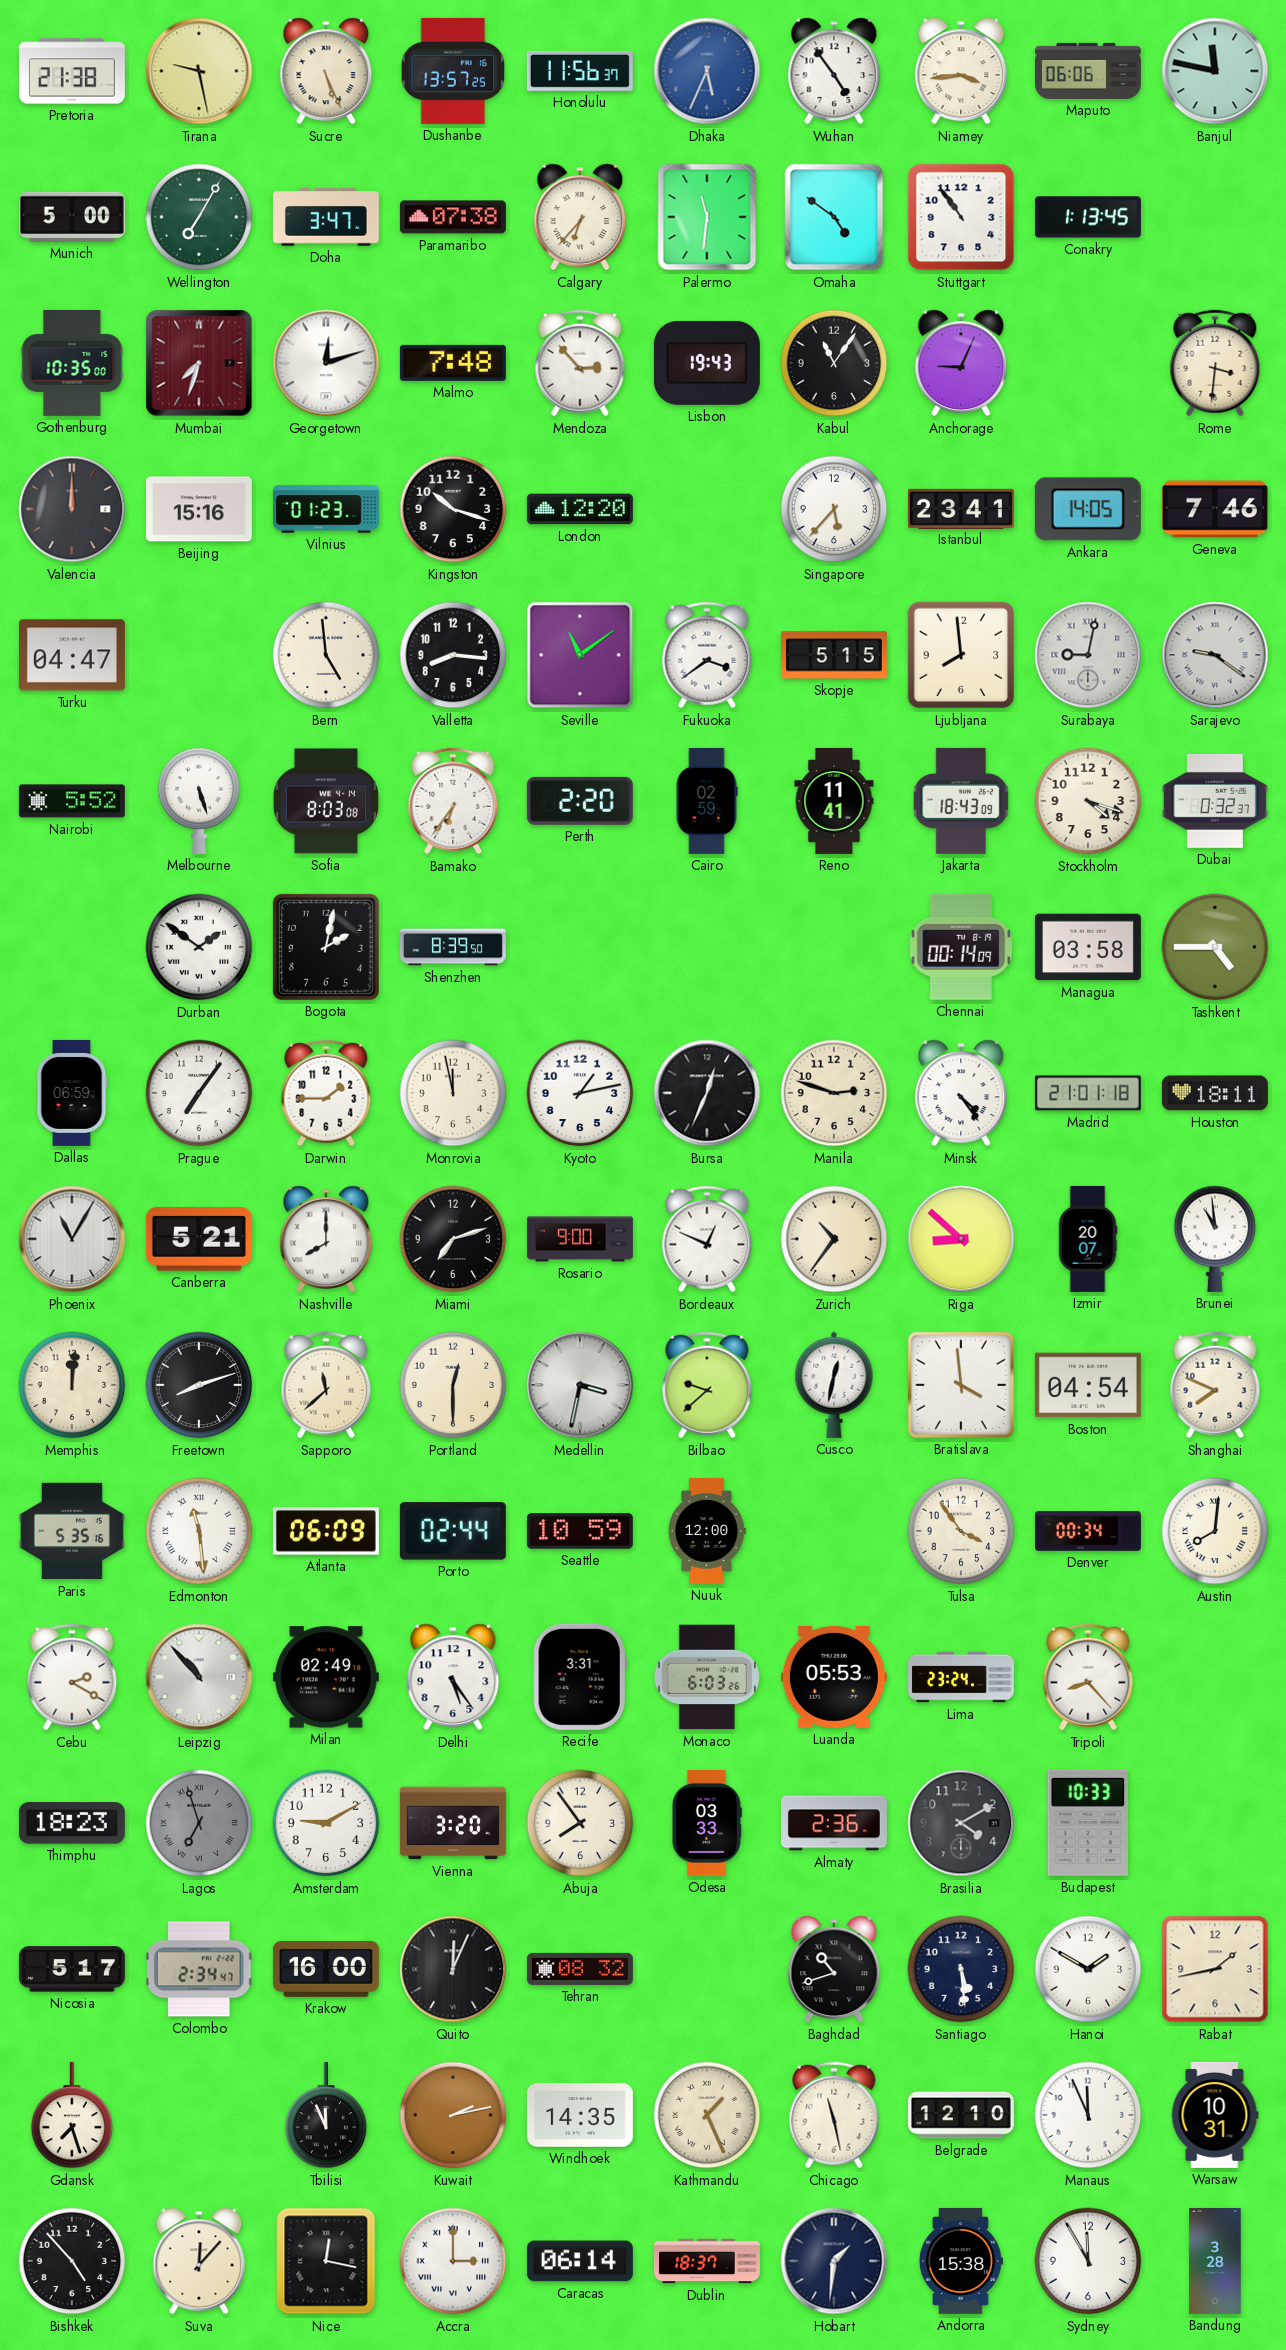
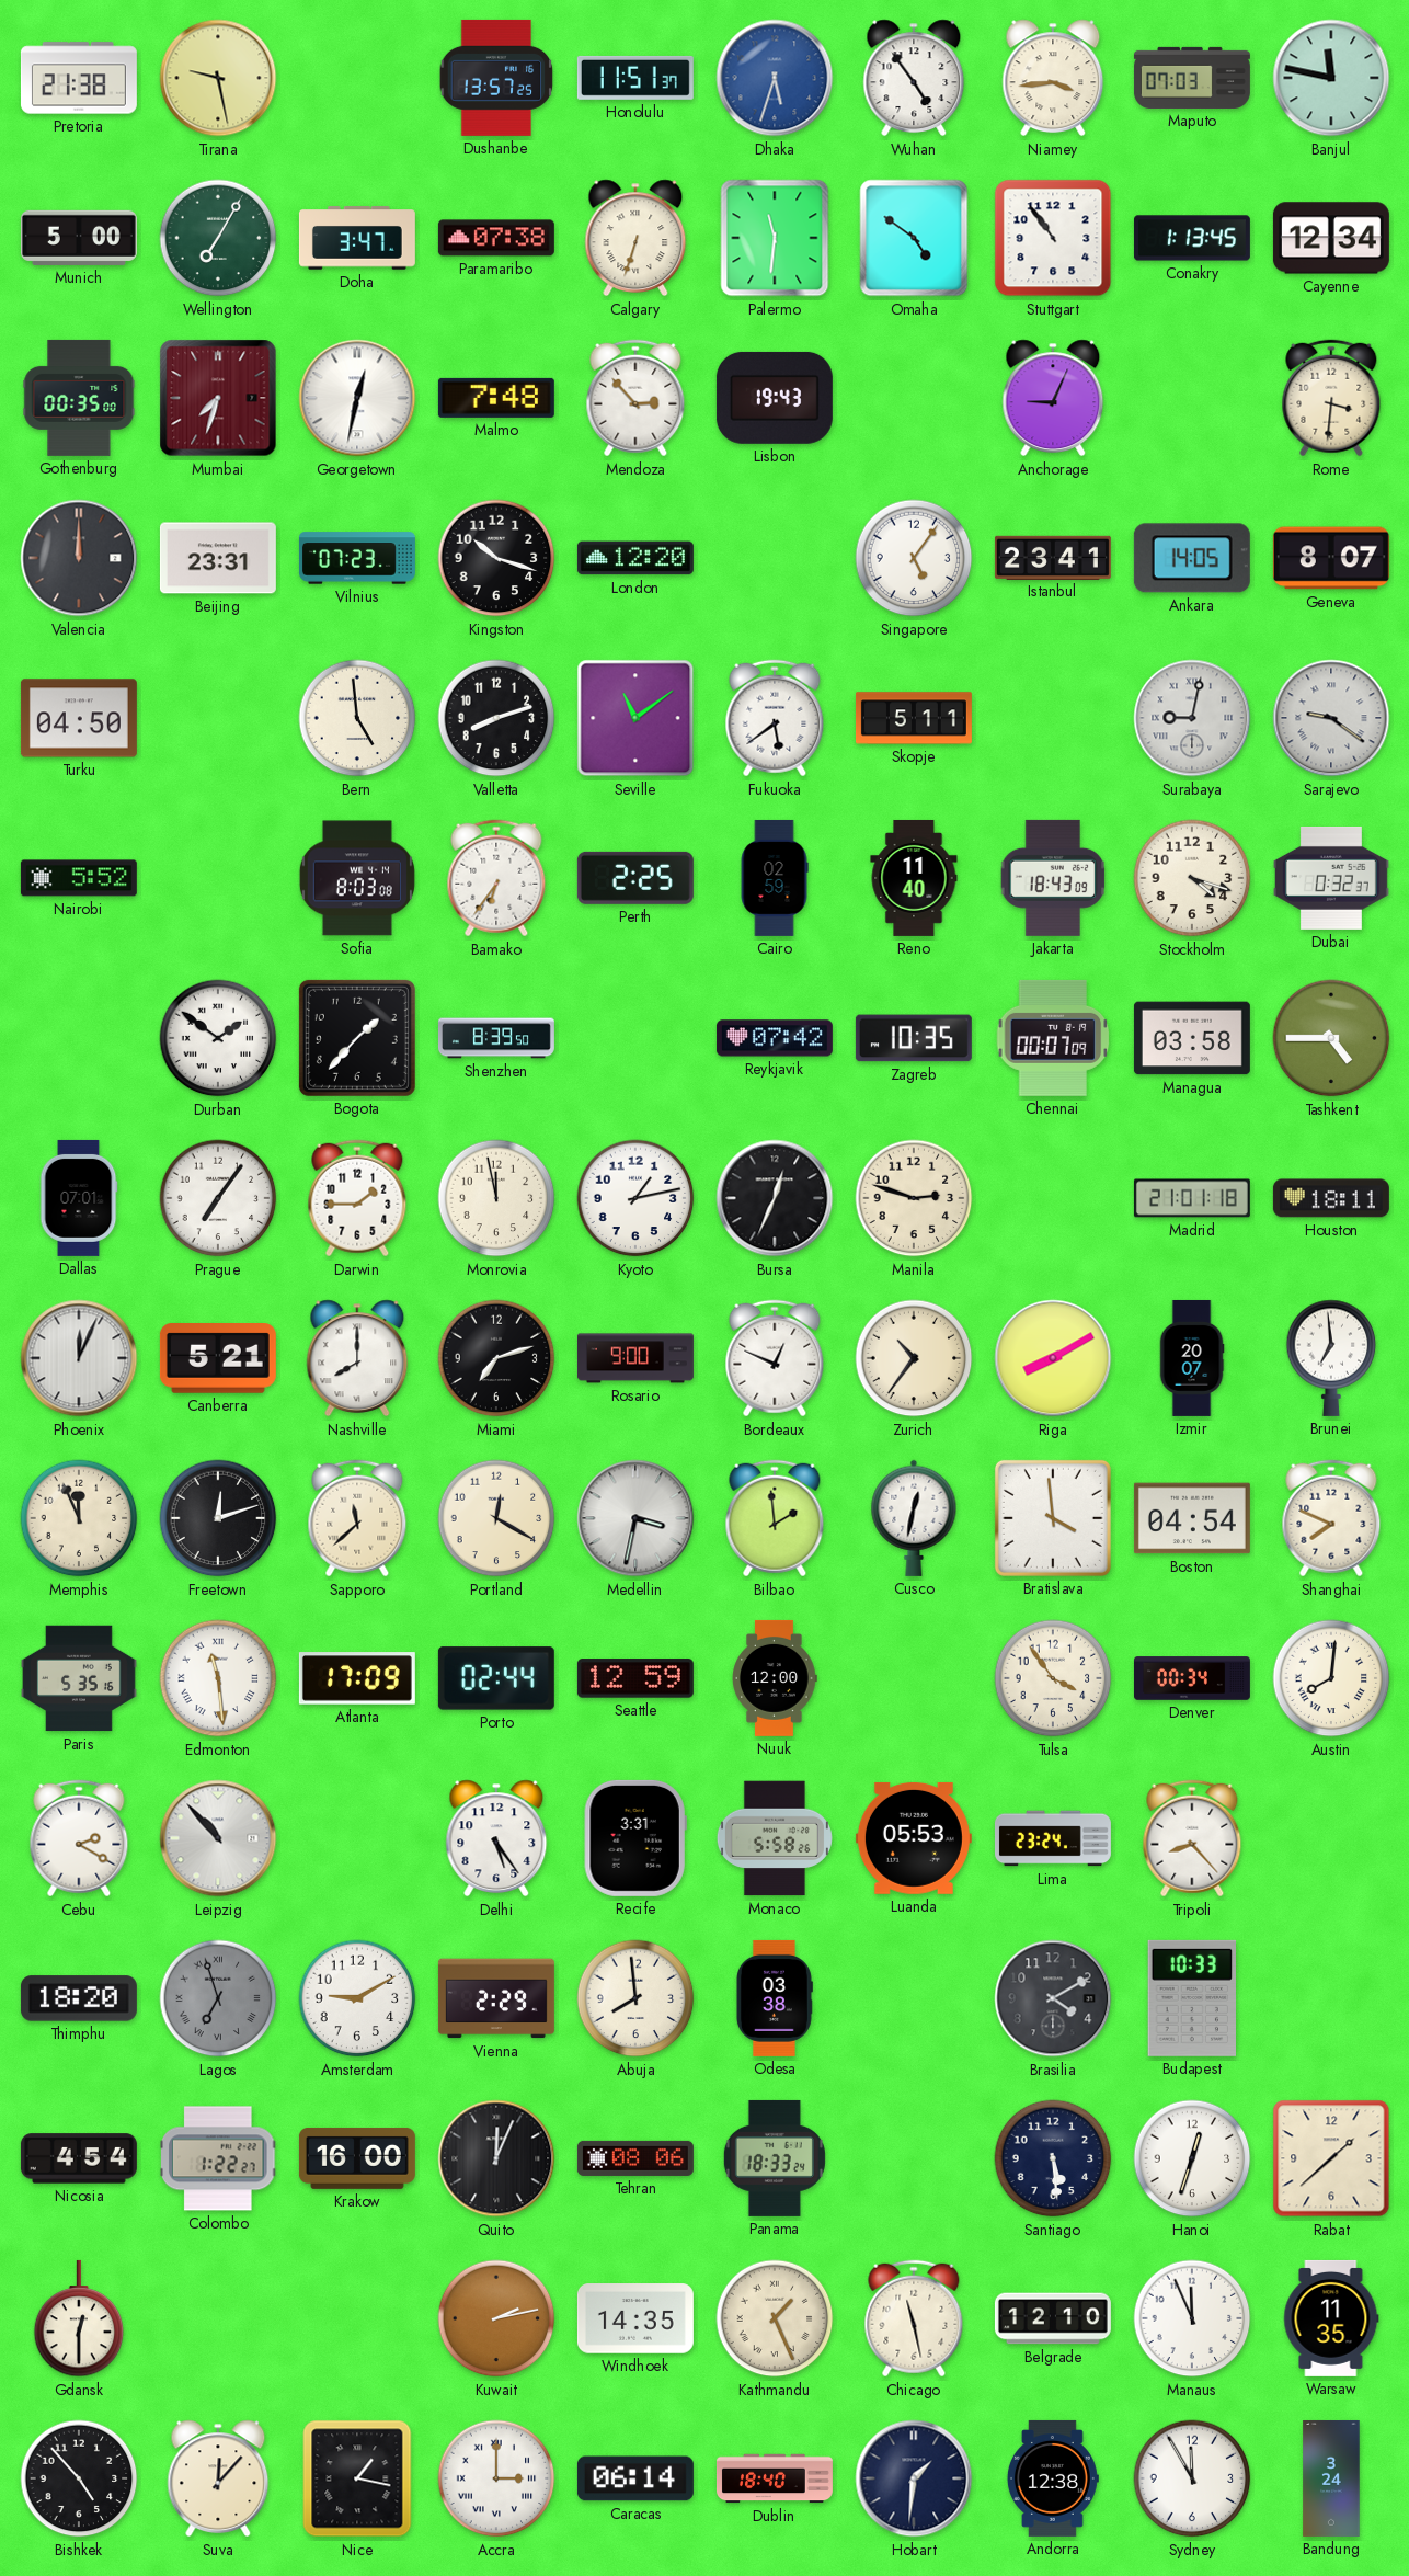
Sucre: 5:26 -> none (326, 71)
Honolulu: 11:56 -> 11:51 (635, 78)
Dhaka: 5:34 -> 5:33 (775, 78)
Maputo: 06:06 -> 07:03 (1192, 78)
Calgary: 6:37 -> 6:33 (635, 238)
Cayenne: none -> 12:34 (1331, 238)
Gothenburg: 10:35 -> 00:35 (79, 398)
Georgetown: 12:12 -> 12:32 (357, 398)
Kabul: 11:06 -> none (834, 363)
Beijing: 15:16 -> 23:31 (218, 558)
Vilnius: 01:23 -> 07:23 (357, 558)
Singapore: 5:37 -> 5:06 (914, 558)
Geneva: 7:46 -> 8:07 (1331, 558)
Turku: 04:47 -> 04:50 (79, 718)
Valletta: 8:16 -> 8:12 (496, 718)
Fukuoka: 3:39 -> 5:39 (775, 718)
Skopje: 5:15 -> 5:11 (914, 718)
Ljubljana: 7:59 -> none (961, 655)
Melbourne: 5:27 -> none (199, 801)
Perth: 2:20 -> 2:25 (635, 878)
Reno: 11:41 -> 11:40 (914, 878)
Bogota: 2:02 -> 1:37 (357, 1038)
Reykjavik: none -> 07:42 (775, 1038)
Zagreb: none -> 10:35 (914, 1038)
Chennai: 00:14 -> 00:07 (1053, 1038)
Dallas: 06:59 -> 07:01 (79, 1198)
Minsk: 4:24 -> none (961, 1093)
Phoenix: 11:05 -> 12:04 (79, 1358)
Riga: 8:52 -> 8:10 (1053, 1358)
Brunei: 10:59 -> 6:59 (1331, 1358)
Memphis: 12:01 -> 11:56 (79, 1518)
Freetown: 8:12 -> 12:12 (218, 1518)
Portland: 12:30 -> 12:20 (496, 1518)
Bilbao: 9:38 -> 1:59 (775, 1518)
Atlanta: 06:09 -> 17:09 (357, 1678)
Seattle: 10:59 -> 12:59 (635, 1678)
Milan: 02:49 -> none (326, 1677)
Monaco: 6:03 -> 5:58 (775, 1838)
Thimphu: 18:23 -> 18:20 (79, 1998)
Vienna: 3:20 -> 2:29 (496, 1998)
Abuja: 7:54 -> 7:59 (635, 1998)
Odesa: 03:33 -> 03:38 (774, 1998)
Almaty: 2:36 -> none (834, 1823)
Nicosia: 5:17 -> 4:54 (79, 2158)
Colombo: 2:34 -> 1:22 (219, 2158)
Tehran: 08:32 -> 08:06 (635, 2158)
Panama: none -> 18:33 (775, 2158)
Baghdad: 10:42 -> none (834, 1969)
Hanoi: 1:50 -> 12:33 (1192, 2158)
Rabat: 1:43 -> 1:38 (1331, 2158)
Gdansk: 7:27 -> 12:30 (79, 2318)
Tbilisi: 11:56 -> none (326, 2115)
Warsaw: 10:31 -> 11:35 (1331, 2318)
Nice: 12:17 -> 1:17 (357, 2478)
Dublin: 18:37 -> 18:40 (775, 2478)
Andorra: 15:38 -> 12:38 (1052, 2478)
Bandung: 3:28 -> 3:24 (1331, 2478)
